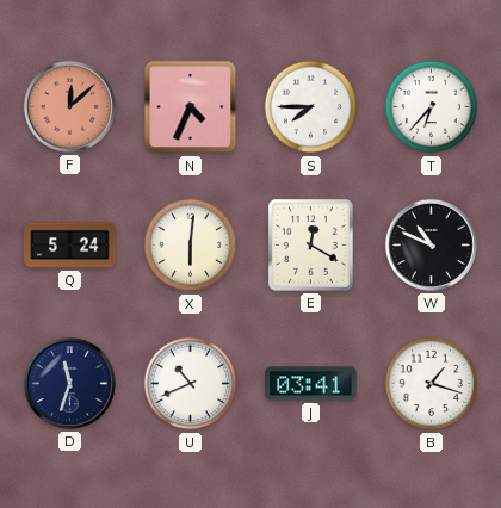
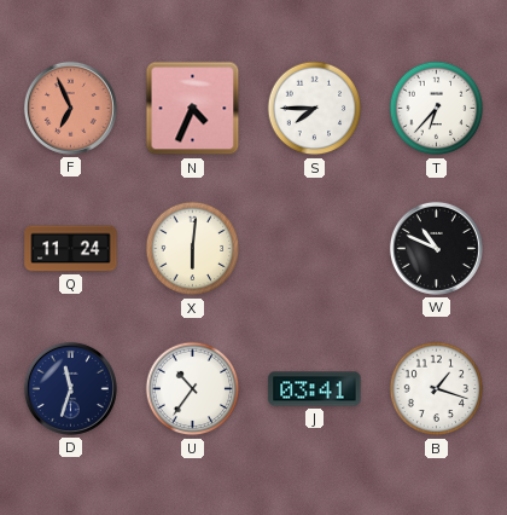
F: 12:08 -> 6:56 (70, 108)
Q: 5:24 -> 11:24 (71, 249)
E: 12:20 -> none (311, 246)
U: 10:41 -> 10:36 (193, 389)
